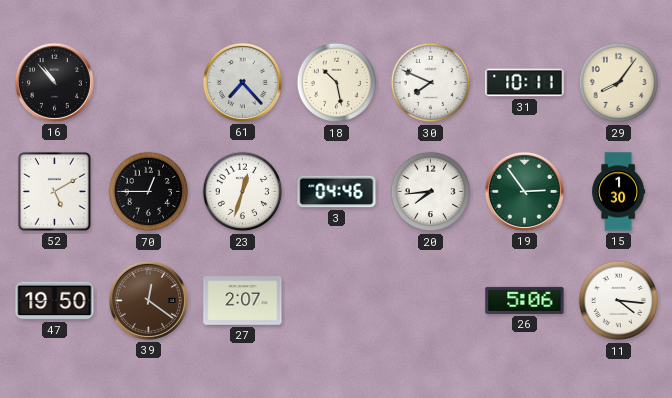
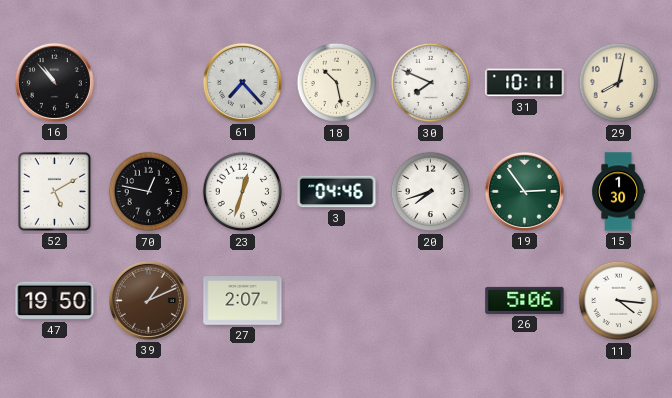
29: 8:06 -> 8:02 (619, 83)
70: 12:45 -> 12:47 (149, 192)
20: 7:44 -> 7:42 (431, 192)
39: 12:21 -> 1:11 (148, 300)
